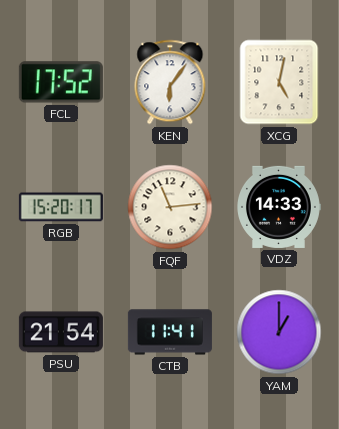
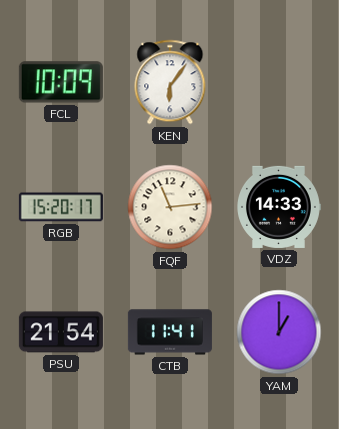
FCL: 17:52 -> 10:09 (61, 82)
XCG: 5:02 -> none (279, 82)
